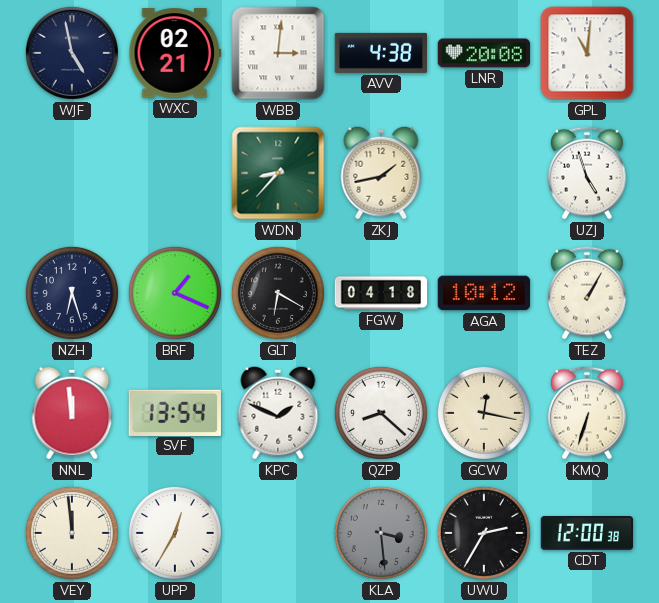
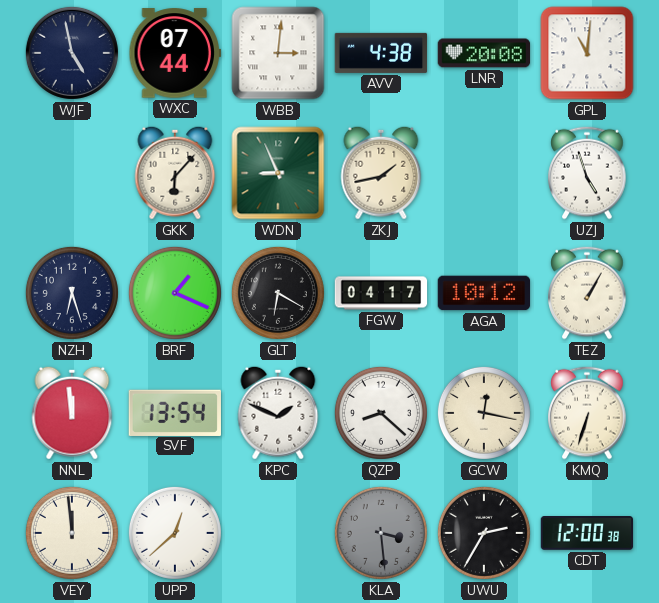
WXC: 02:21 -> 07:44 (175, 53)
GKK: none -> 6:07 (175, 173)
WDN: 8:37 -> 8:56 (278, 173)
FGW: 04:18 -> 04:17 (381, 293)
UPP: 12:35 -> 12:38 (175, 533)
